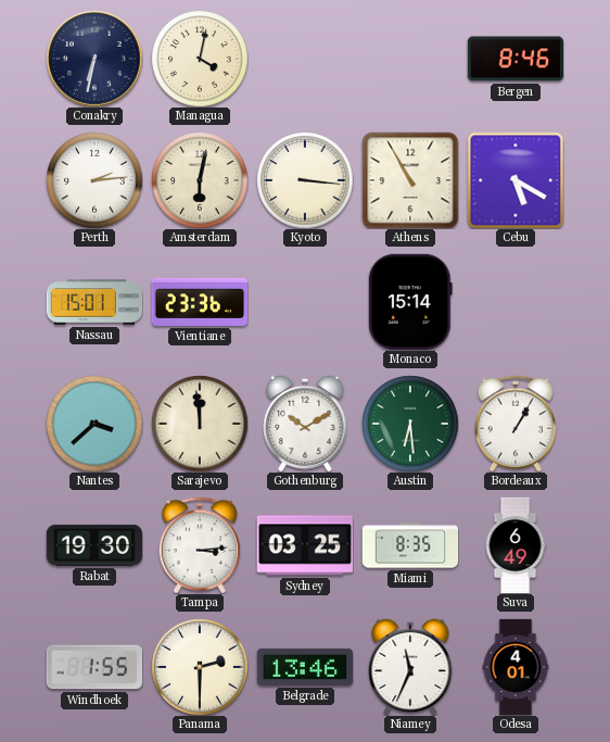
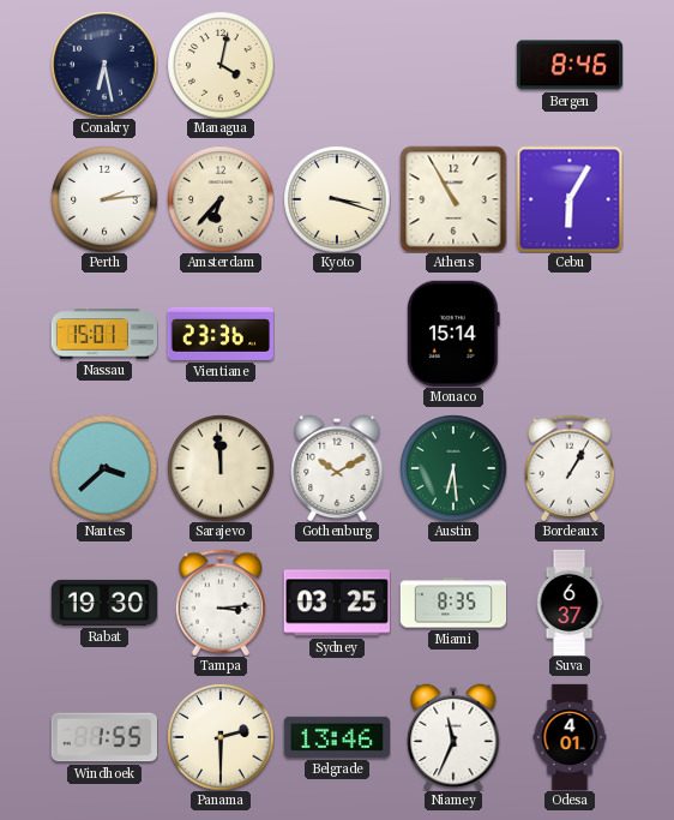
Conakry: 6:32 -> 6:28 (104, 65)
Amsterdam: 6:02 -> 6:37 (221, 199)
Kyoto: 3:16 -> 3:18 (337, 199)
Cebu: 5:20 -> 6:05 (570, 199)
Suva: 6:49 -> 6:37 (570, 603)
